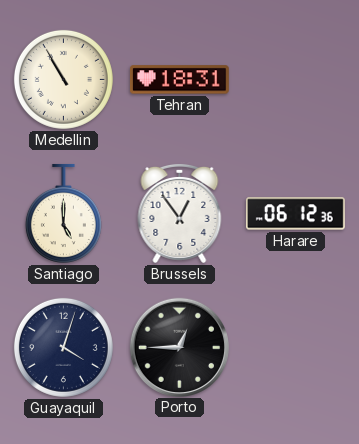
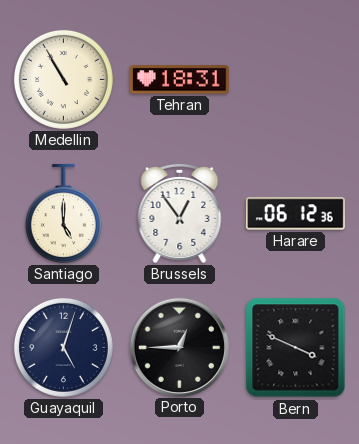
Guayaquil: 4:03 -> 5:03 (63, 347)
Bern: none -> 3:49 (296, 348)
